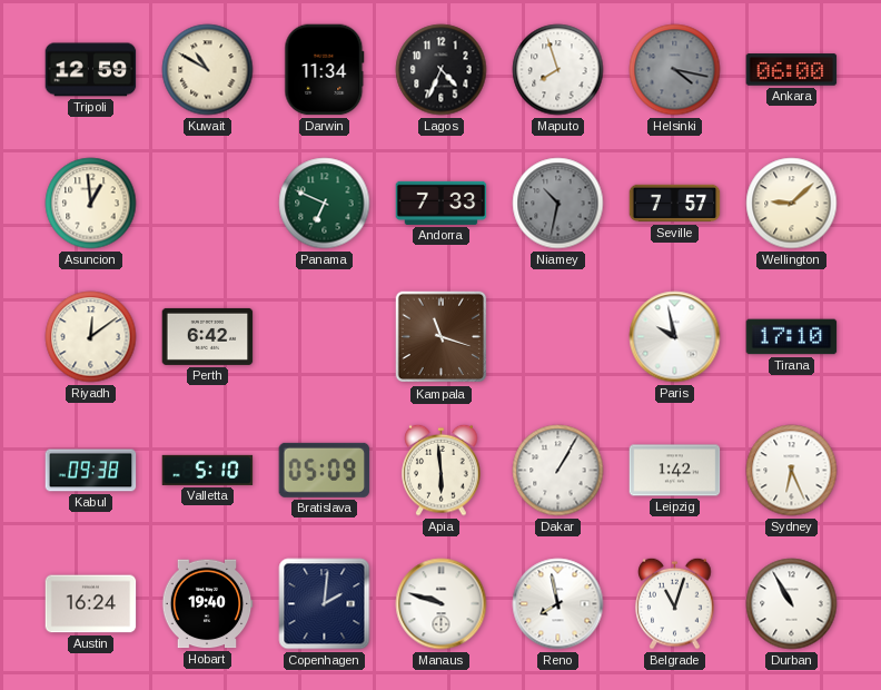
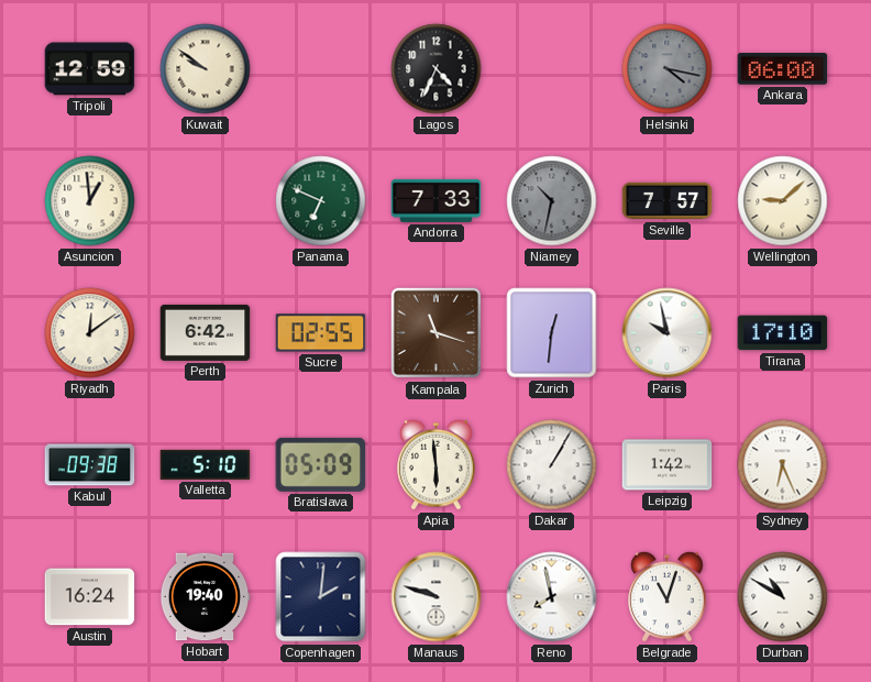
Kuwait: 10:50 -> 9:51 (206, 69)
Darwin: 11:34 -> none (325, 70)
Maputo: 7:57 -> none (558, 70)
Sucre: none -> 02:55 (321, 333)
Zurich: none -> 12:31 (552, 333)
Durban: 10:55 -> 10:50 (783, 597)
